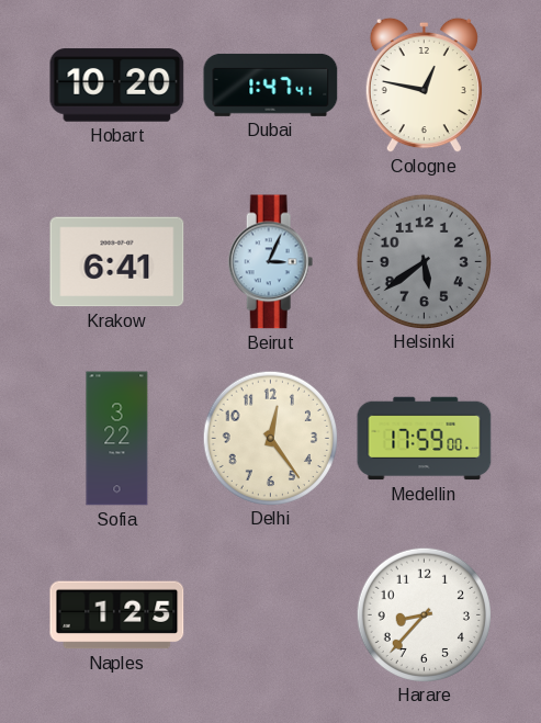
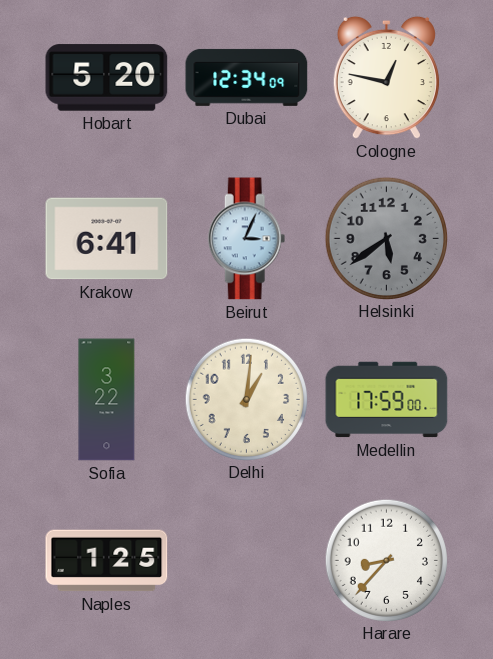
Hobart: 10:20 -> 5:20 (107, 78)
Dubai: 1:47 -> 12:34 (247, 77)
Delhi: 12:24 -> 1:01 (246, 399)
